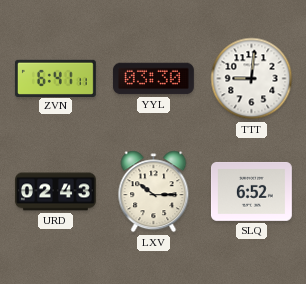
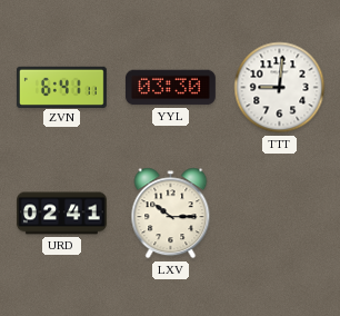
URD: 02:43 -> 02:41 (62, 214)
SLQ: 6:52 -> none (251, 192)
